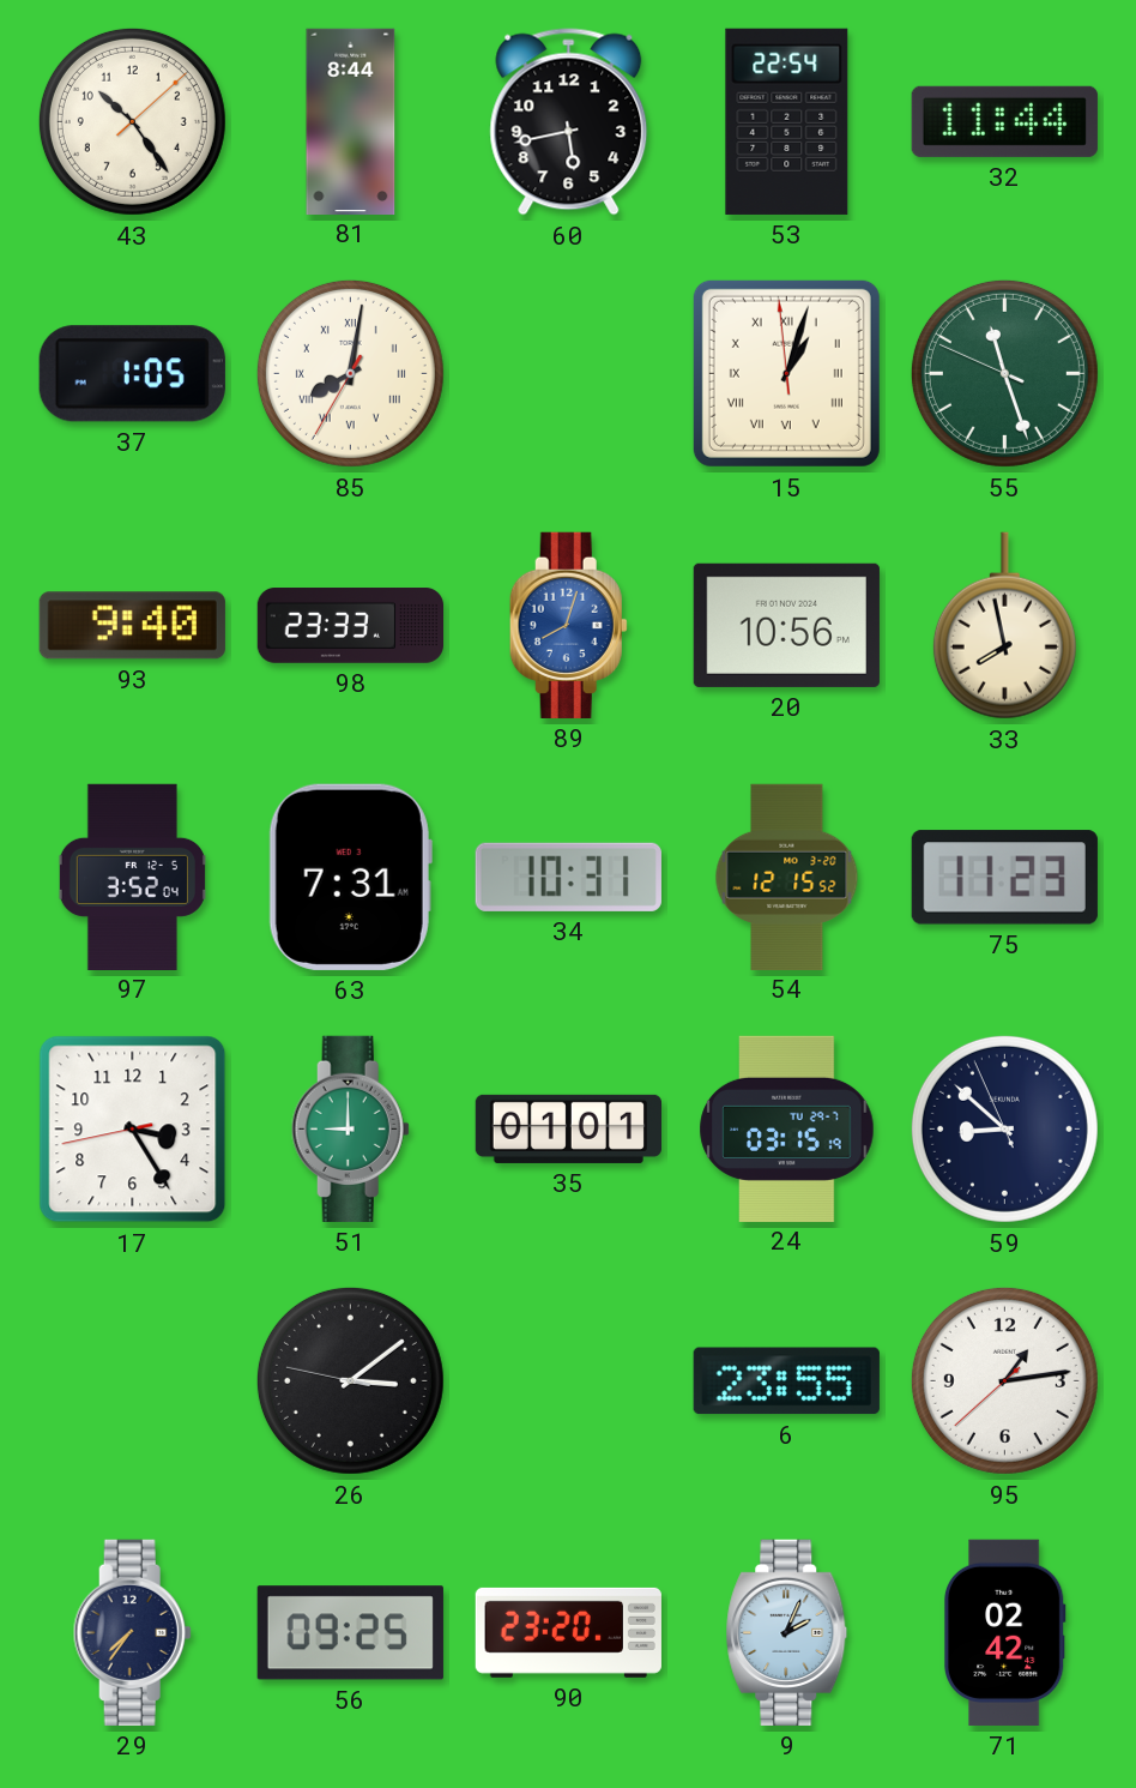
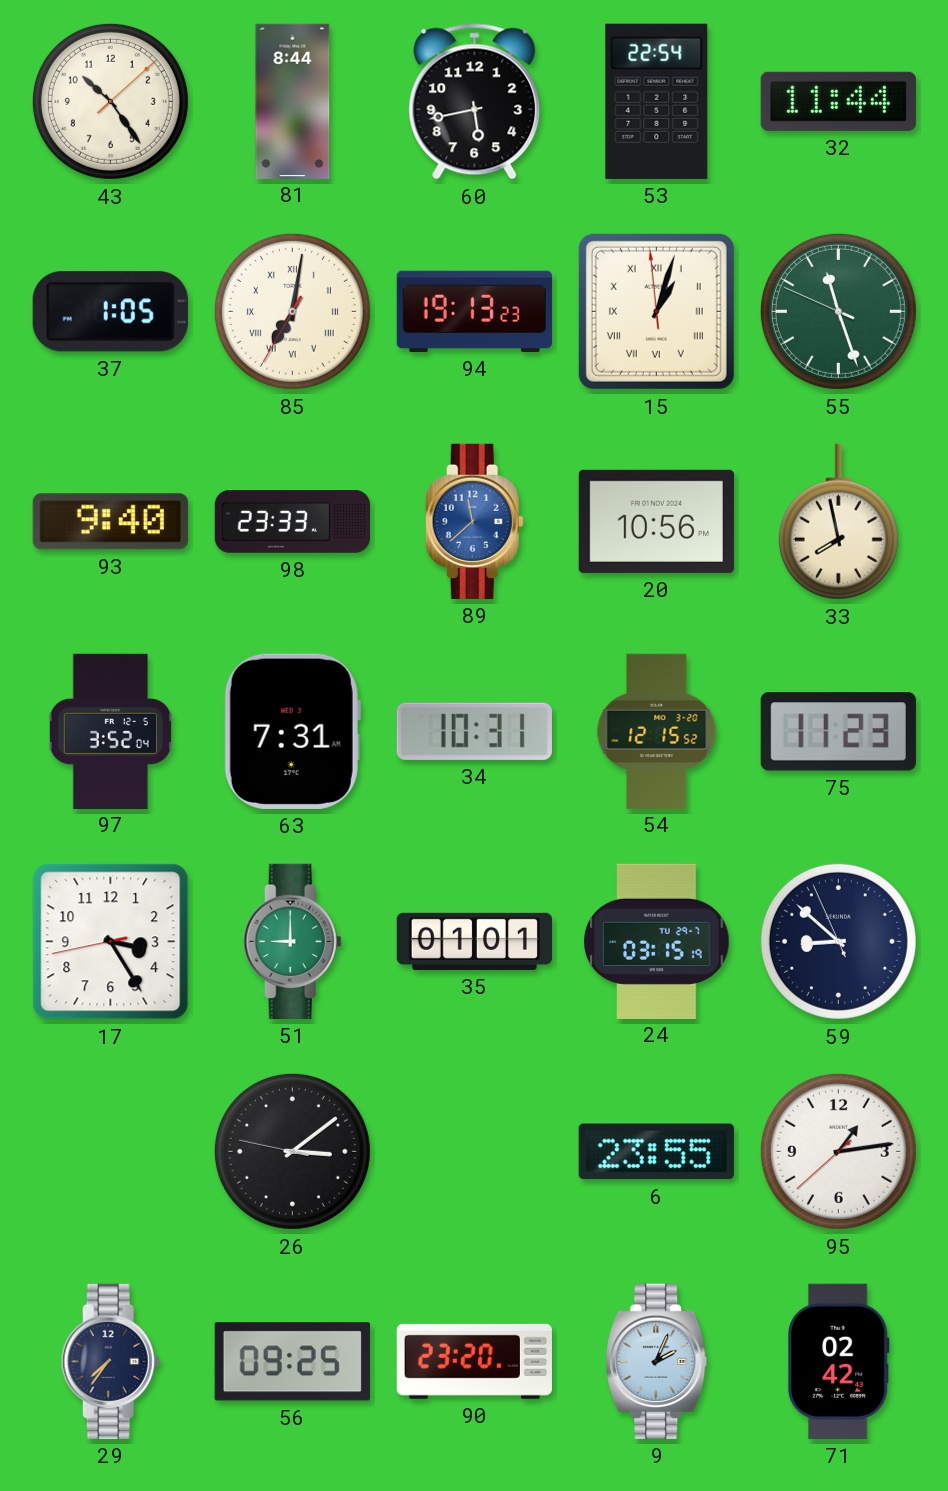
85: 8:01 -> 7:01 (292, 311)
94: none -> 19:13 (474, 311)
89: 8:03 -> 11:38 (474, 521)
